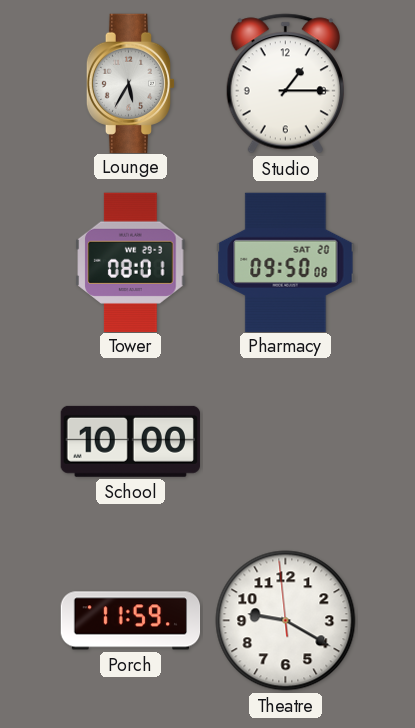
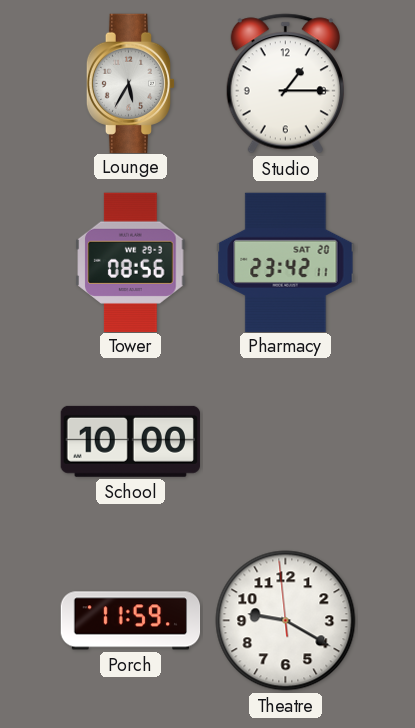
Tower: 08:01 -> 08:56 (131, 262)
Pharmacy: 09:50 -> 23:42 (286, 262)
